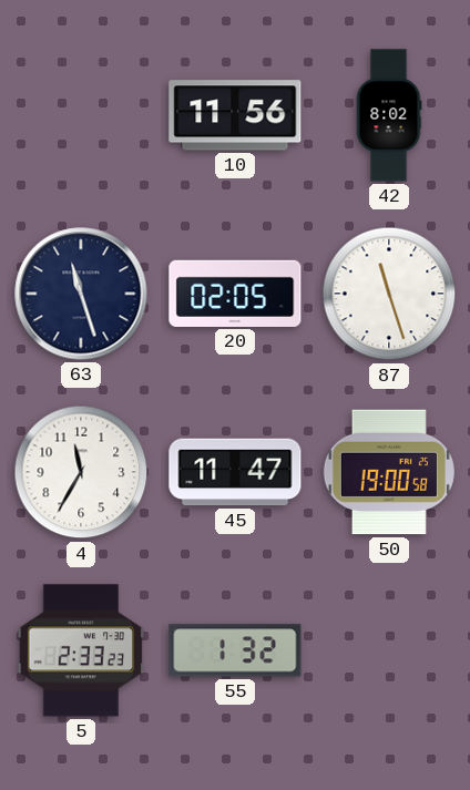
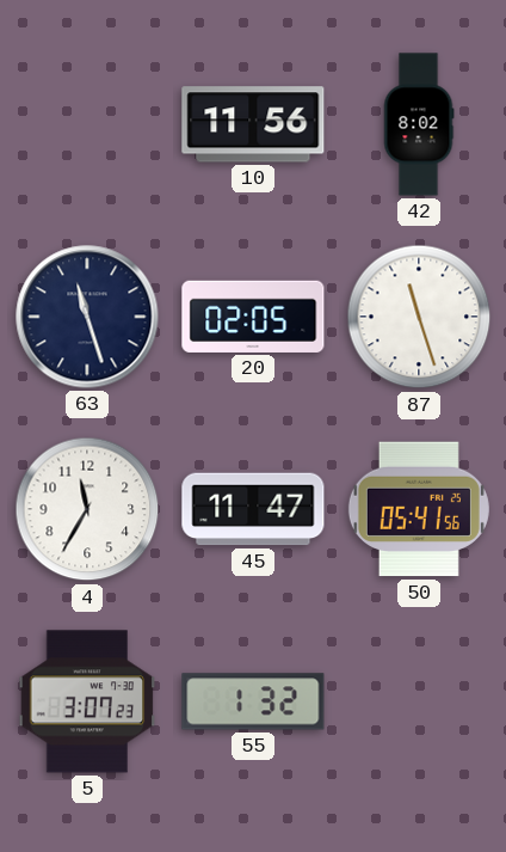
50: 19:00 -> 05:41 (419, 509)
5: 2:33 -> 3:07 (87, 701)
